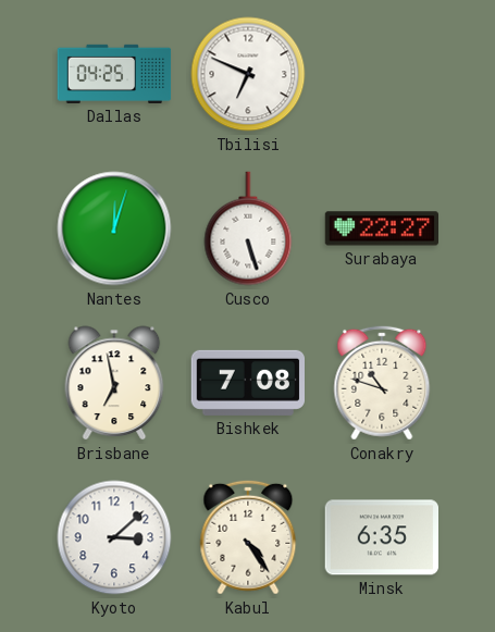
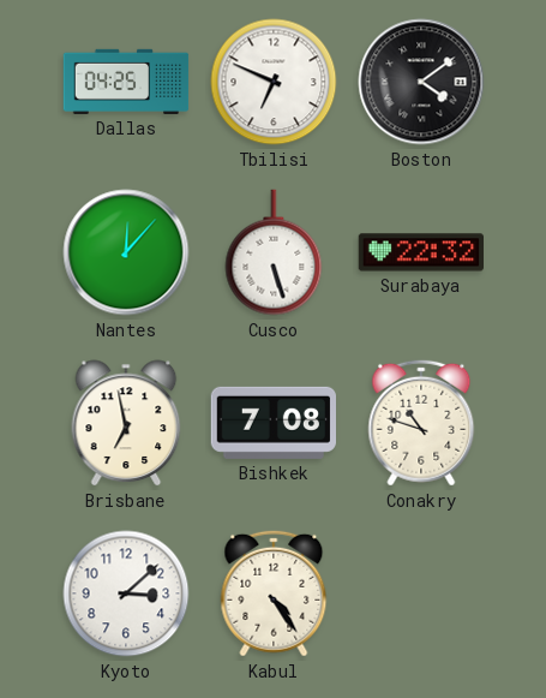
Boston: none -> 4:09 (421, 82)
Nantes: 12:03 -> 12:07 (126, 252)
Surabaya: 22:27 -> 22:32 (420, 252)
Minsk: 6:35 -> none (381, 537)
